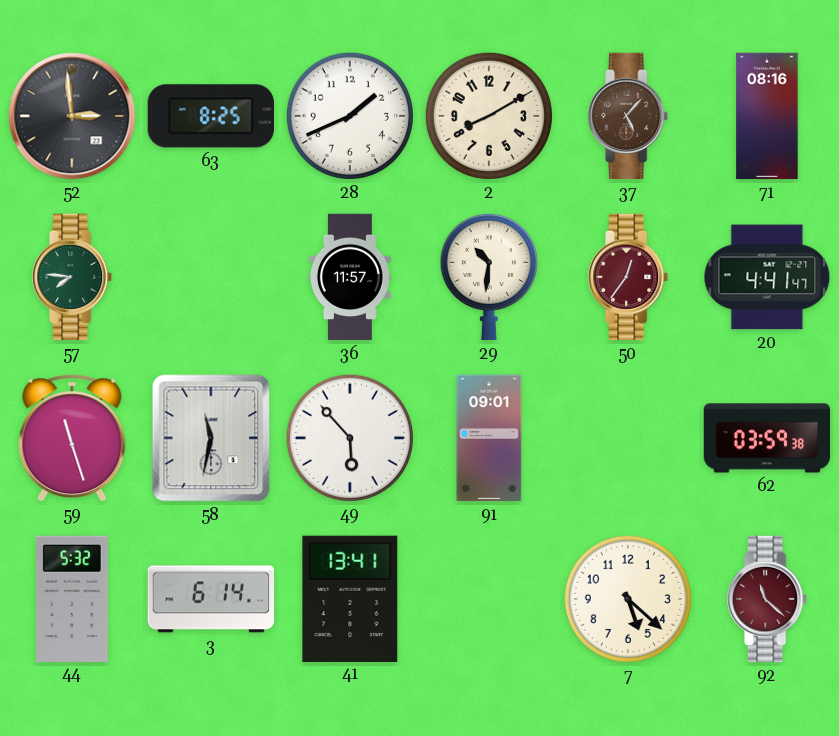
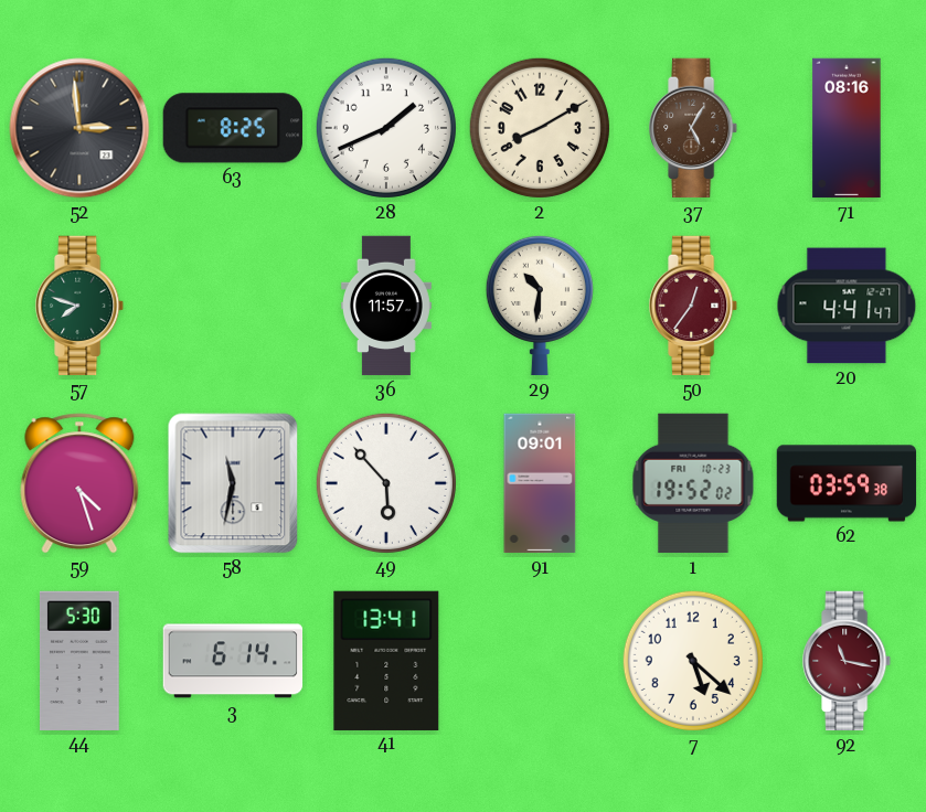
37: 5:07 -> 5:05 (694, 128)
57: 7:46 -> 7:48 (81, 306)
59: 11:27 -> 4:27 (79, 483)
1: none -> 19:52 (693, 483)
44: 5:32 -> 5:30 (79, 660)
92: 11:22 -> 11:17 (848, 661)
